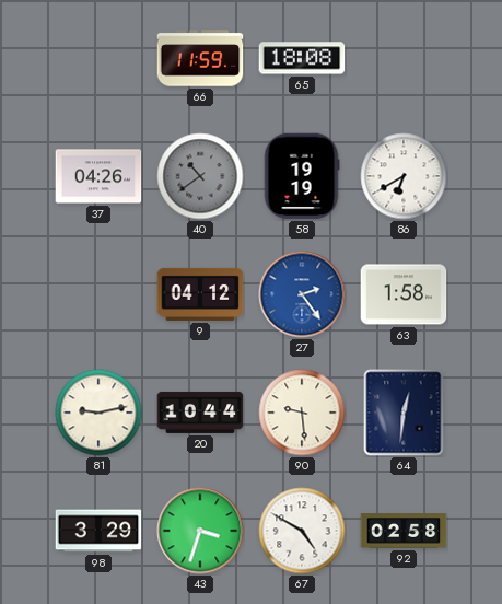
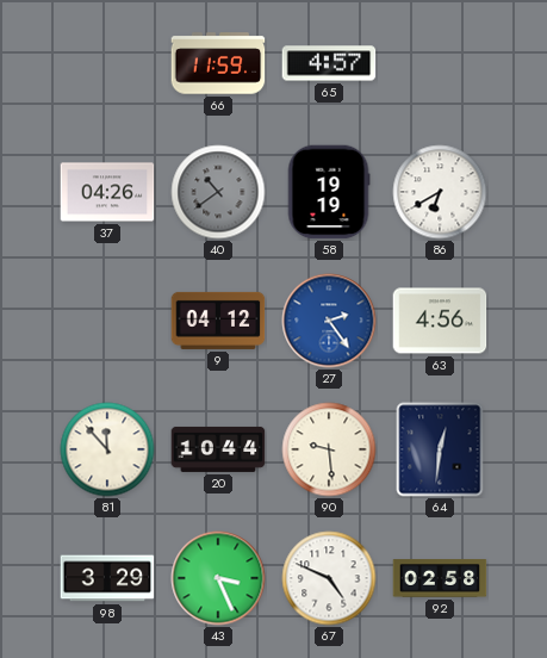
65: 18:08 -> 4:57 (329, 63)
63: 1:58 -> 4:56 (440, 321)
81: 9:13 -> 11:53 (107, 449)
43: 3:33 -> 3:26 (218, 578)
67: 4:50 -> 4:49 (329, 578)
